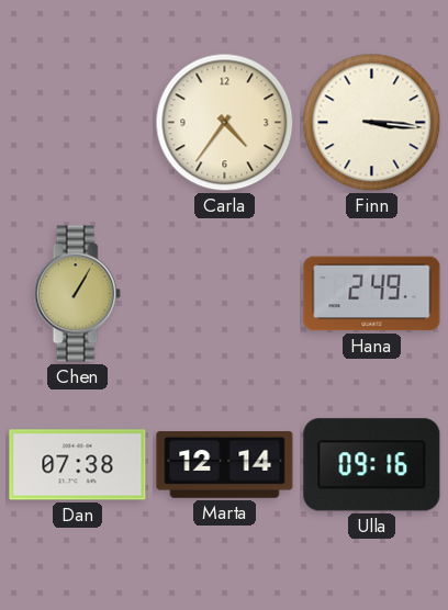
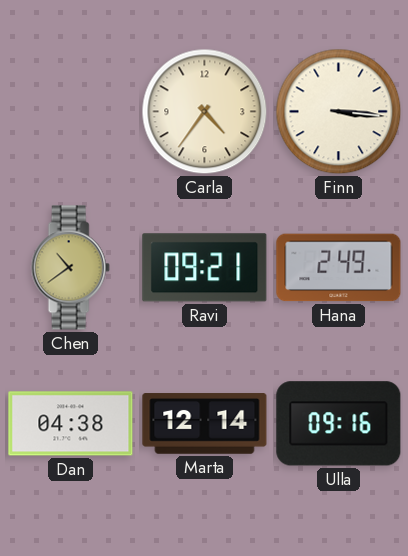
Chen: 1:05 -> 10:39 (70, 268)
Ravi: none -> 09:21 (205, 268)
Dan: 07:38 -> 04:38 (71, 424)
